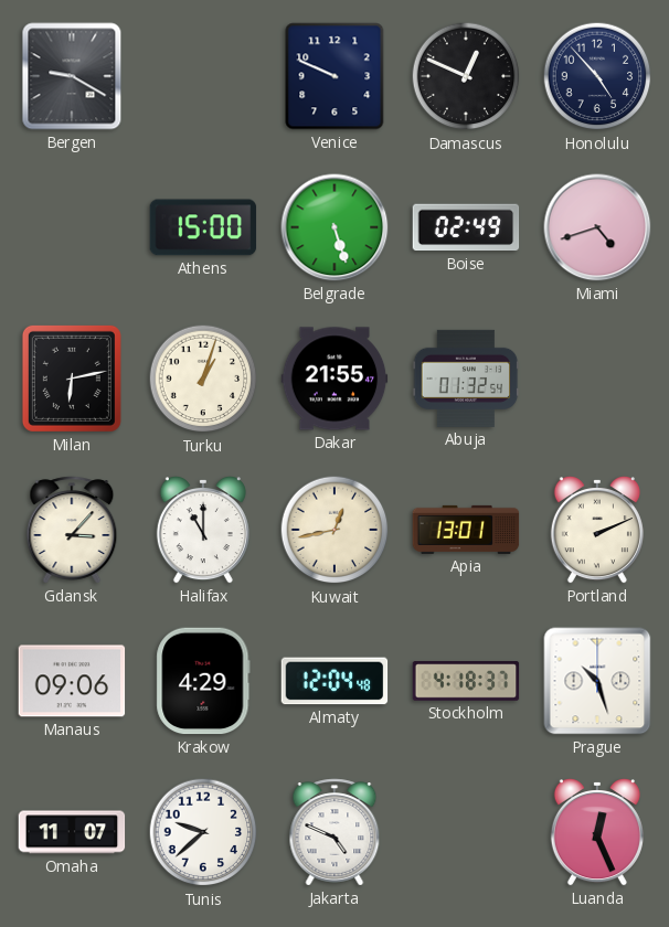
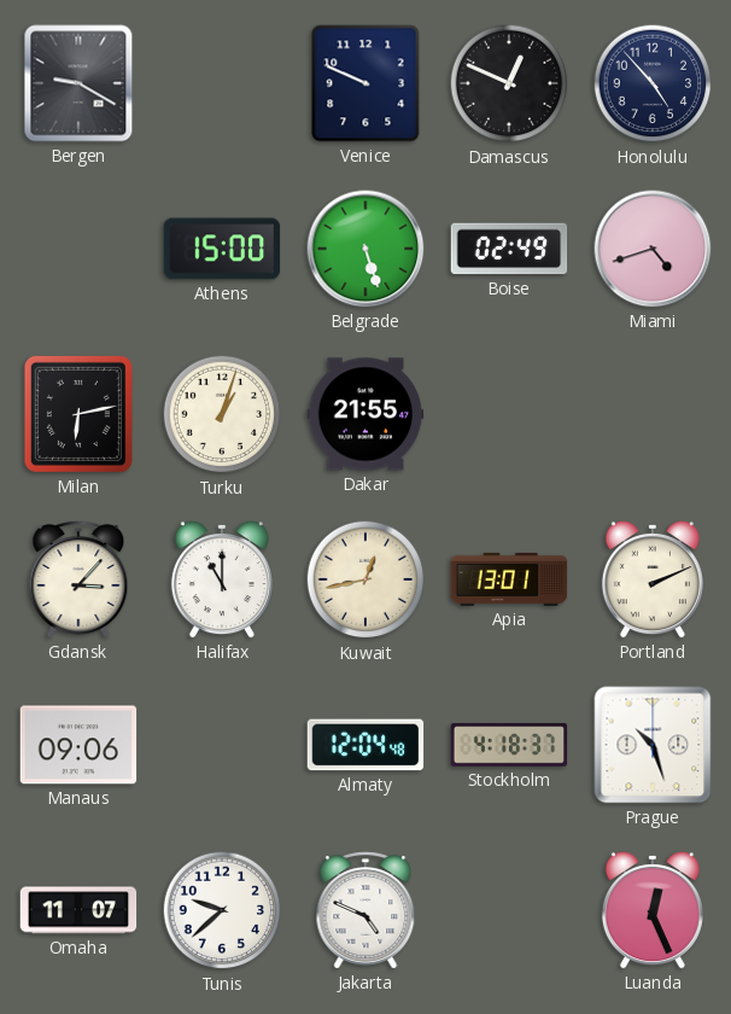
Abuja: 01:32 -> none (466, 379)
Krakow: 4:29 -> none (203, 681)
